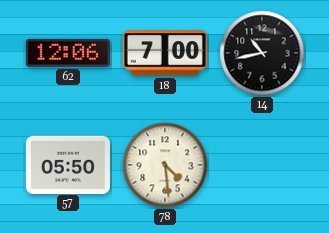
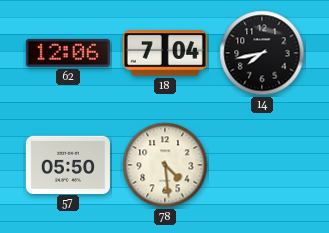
18: 7:00 -> 7:04 (165, 53)
14: 10:43 -> 7:43 (262, 53)
